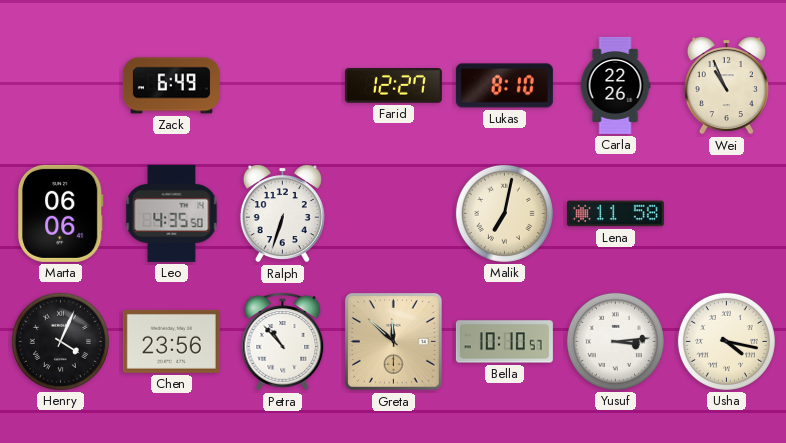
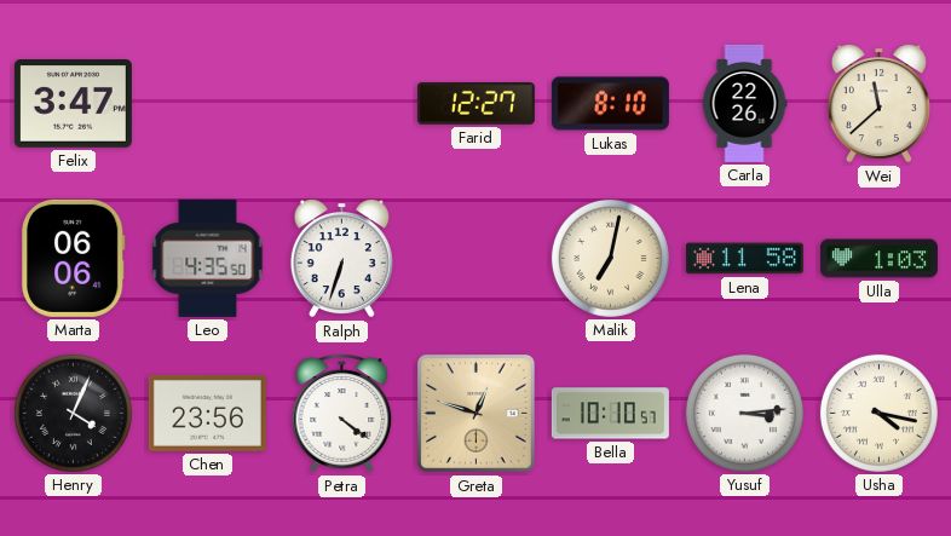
Felix: none -> 3:47 (73, 104)
Zack: 6:49 -> none (171, 86)
Wei: 10:56 -> 11:38 (878, 104)
Ulla: none -> 1:03 (878, 259)
Petra: 10:53 -> 4:21 (342, 414)
Greta: 11:52 -> 12:48 (475, 413)
